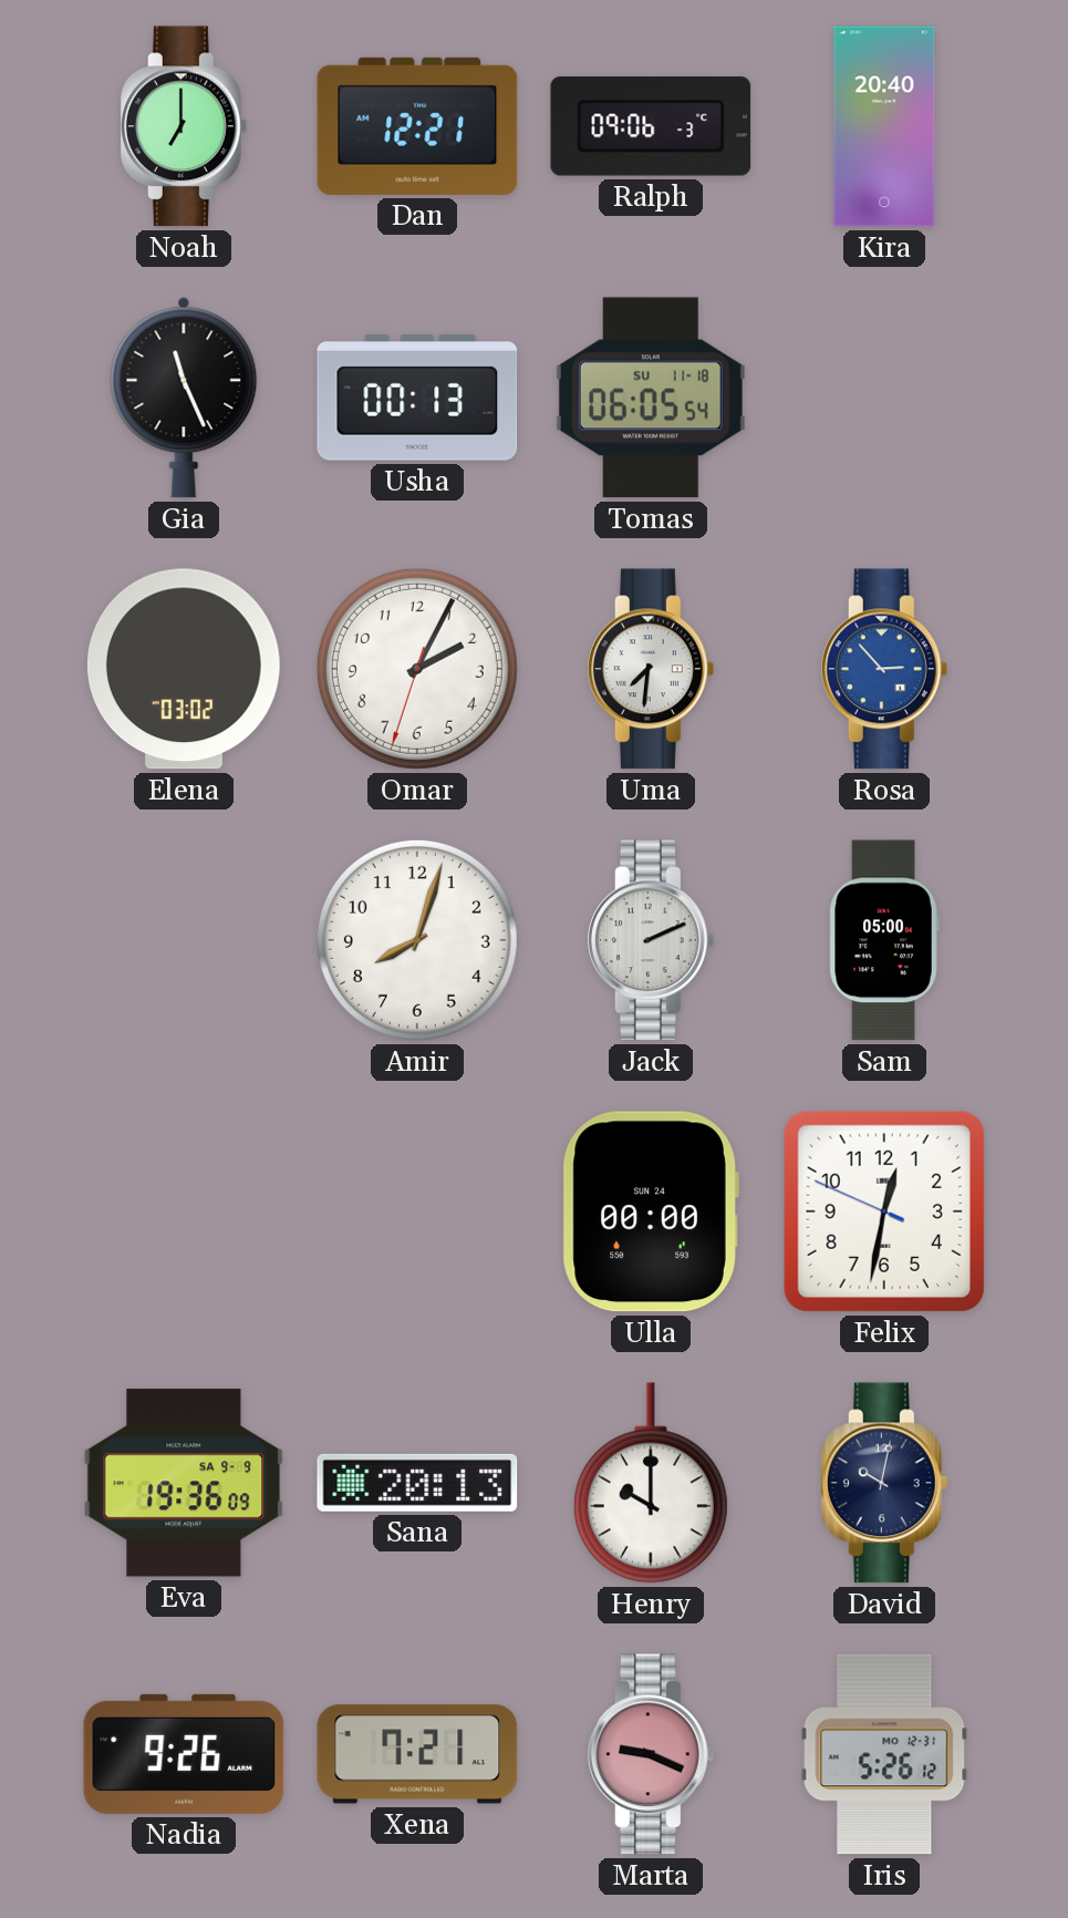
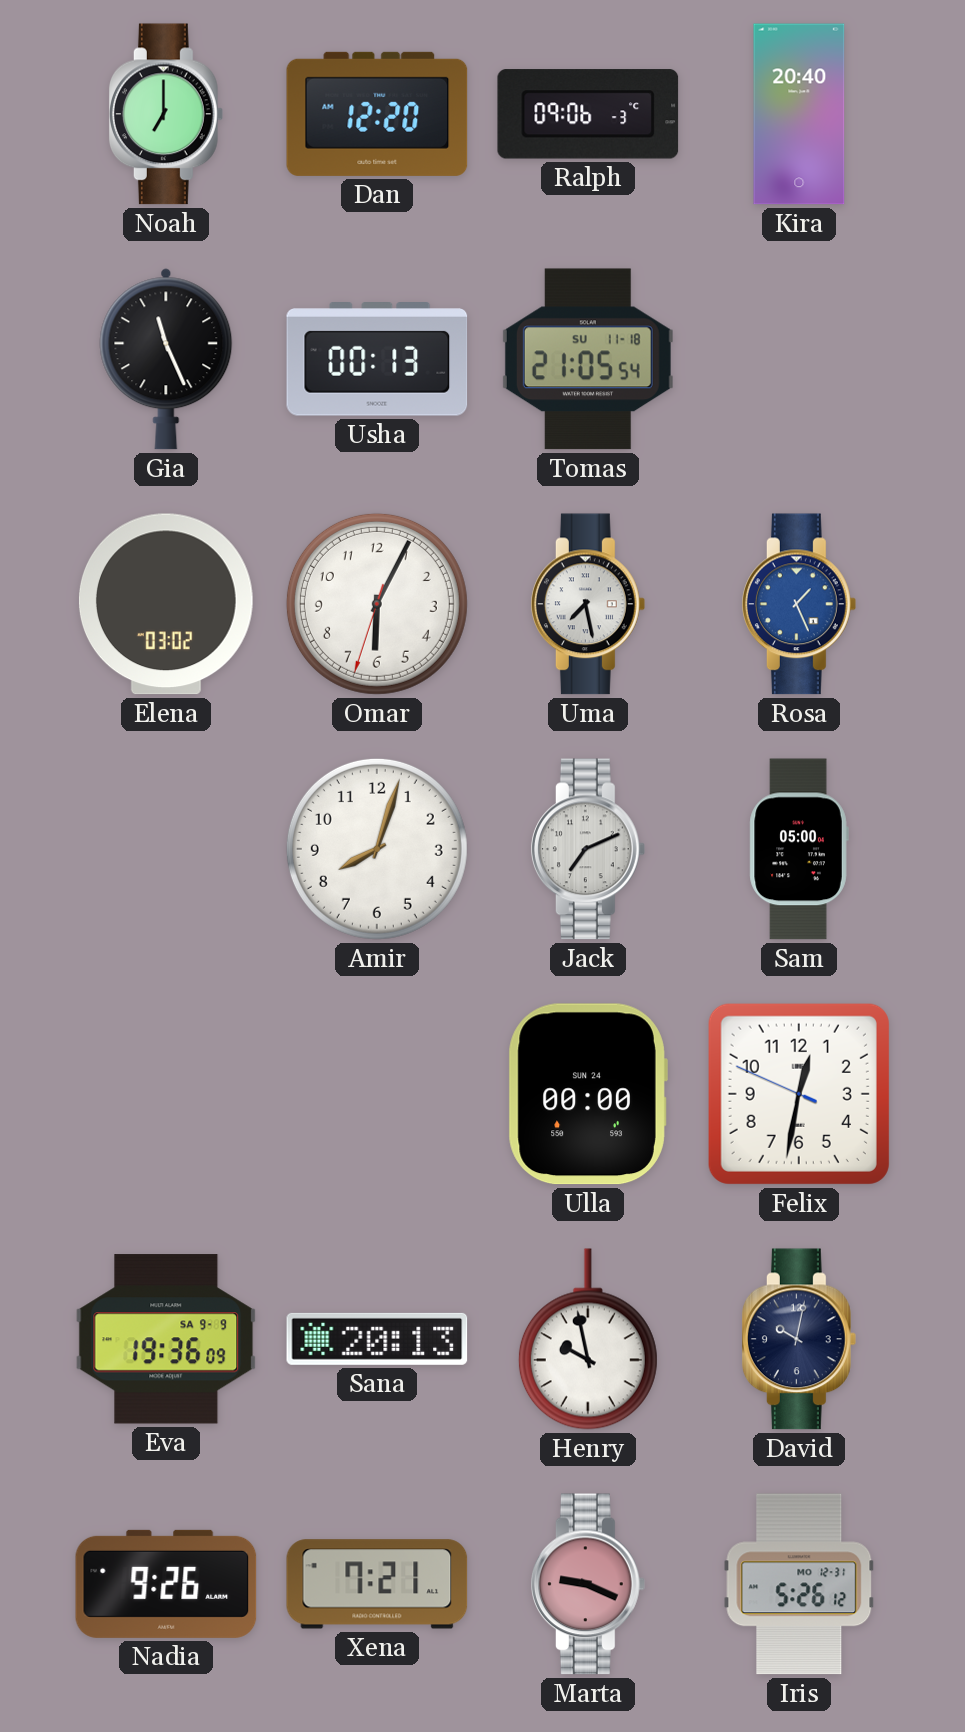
Dan: 12:21 -> 12:20 (377, 114)
Tomas: 06:05 -> 21:05 (588, 359)
Omar: 2:04 -> 6:04 (377, 604)
Uma: 7:31 -> 7:28 (588, 604)
Rosa: 2:53 -> 1:26 (799, 604)
Jack: 2:11 -> 7:11 (588, 849)
Henry: 10:00 -> 9:58 (588, 1339)
